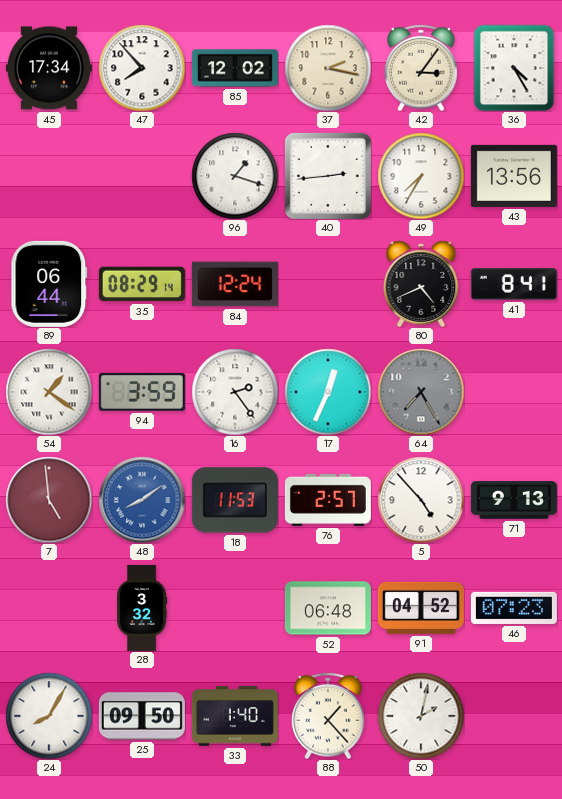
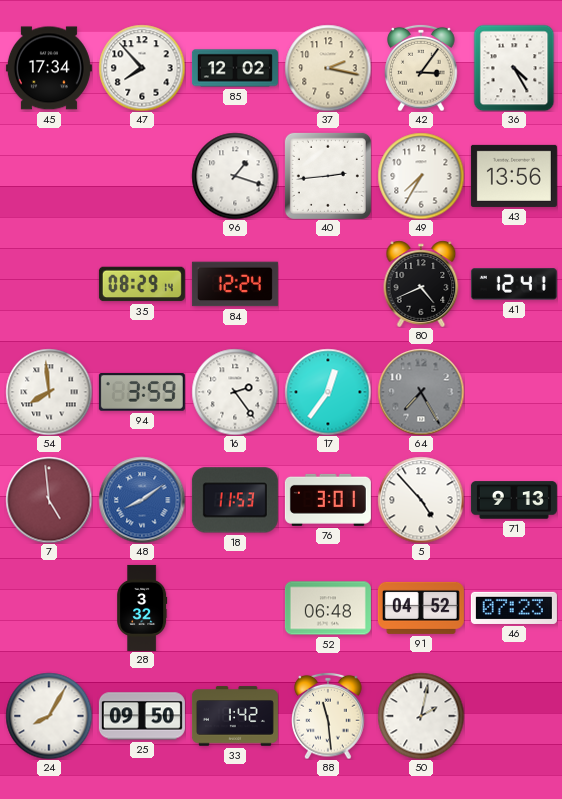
89: 06:44 -> none (49, 284)
41: 8:41 -> 12:41 (514, 284)
54: 1:21 -> 7:59 (49, 392)
17: 12:34 -> 12:36 (328, 392)
76: 2:57 -> 3:01 (328, 500)
33: 1:40 -> 1:42 (235, 716)
88: 1:23 -> 11:29 (328, 716)
